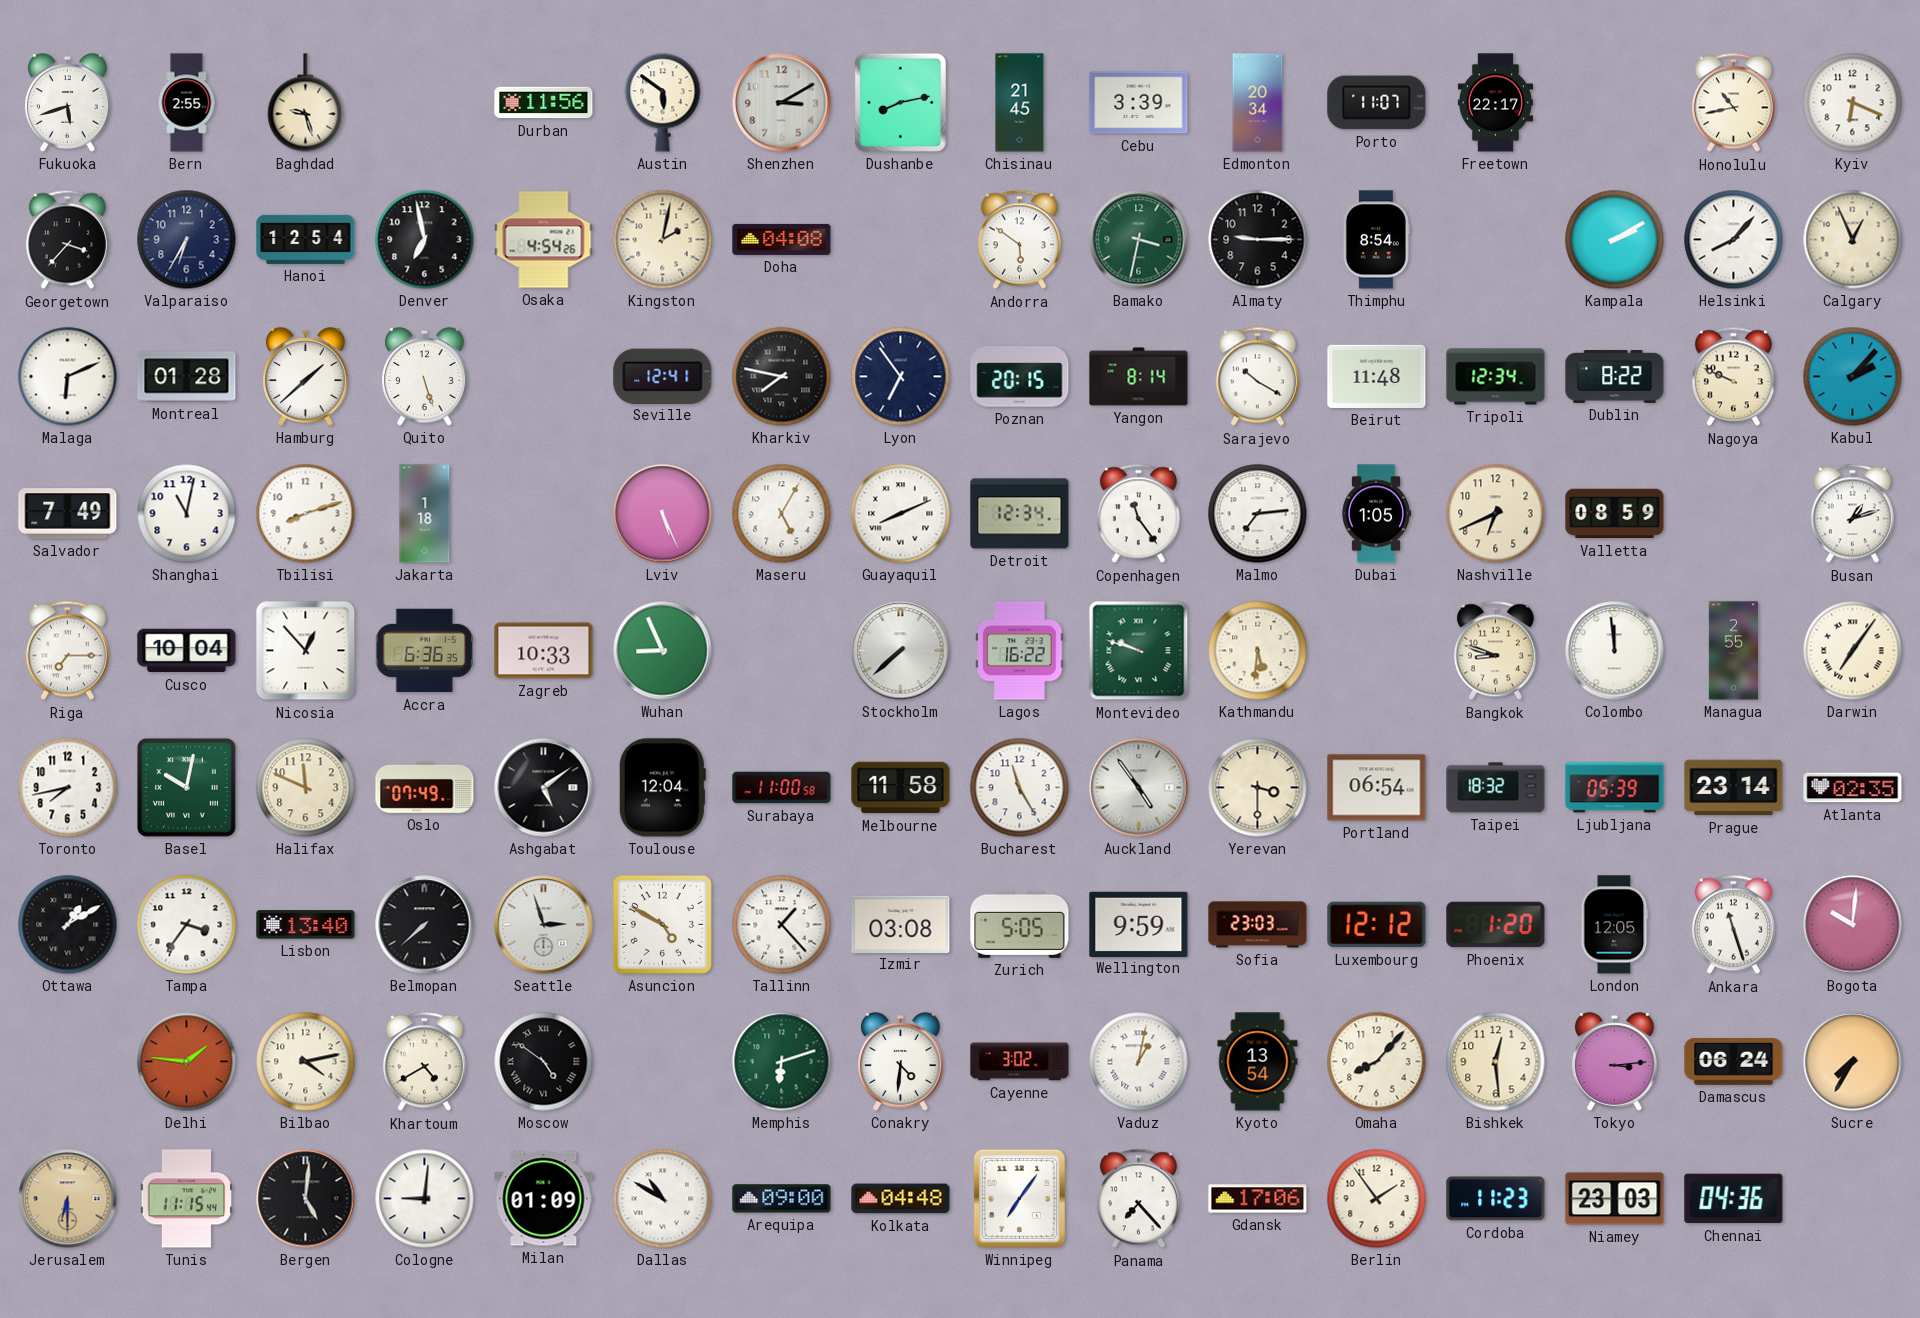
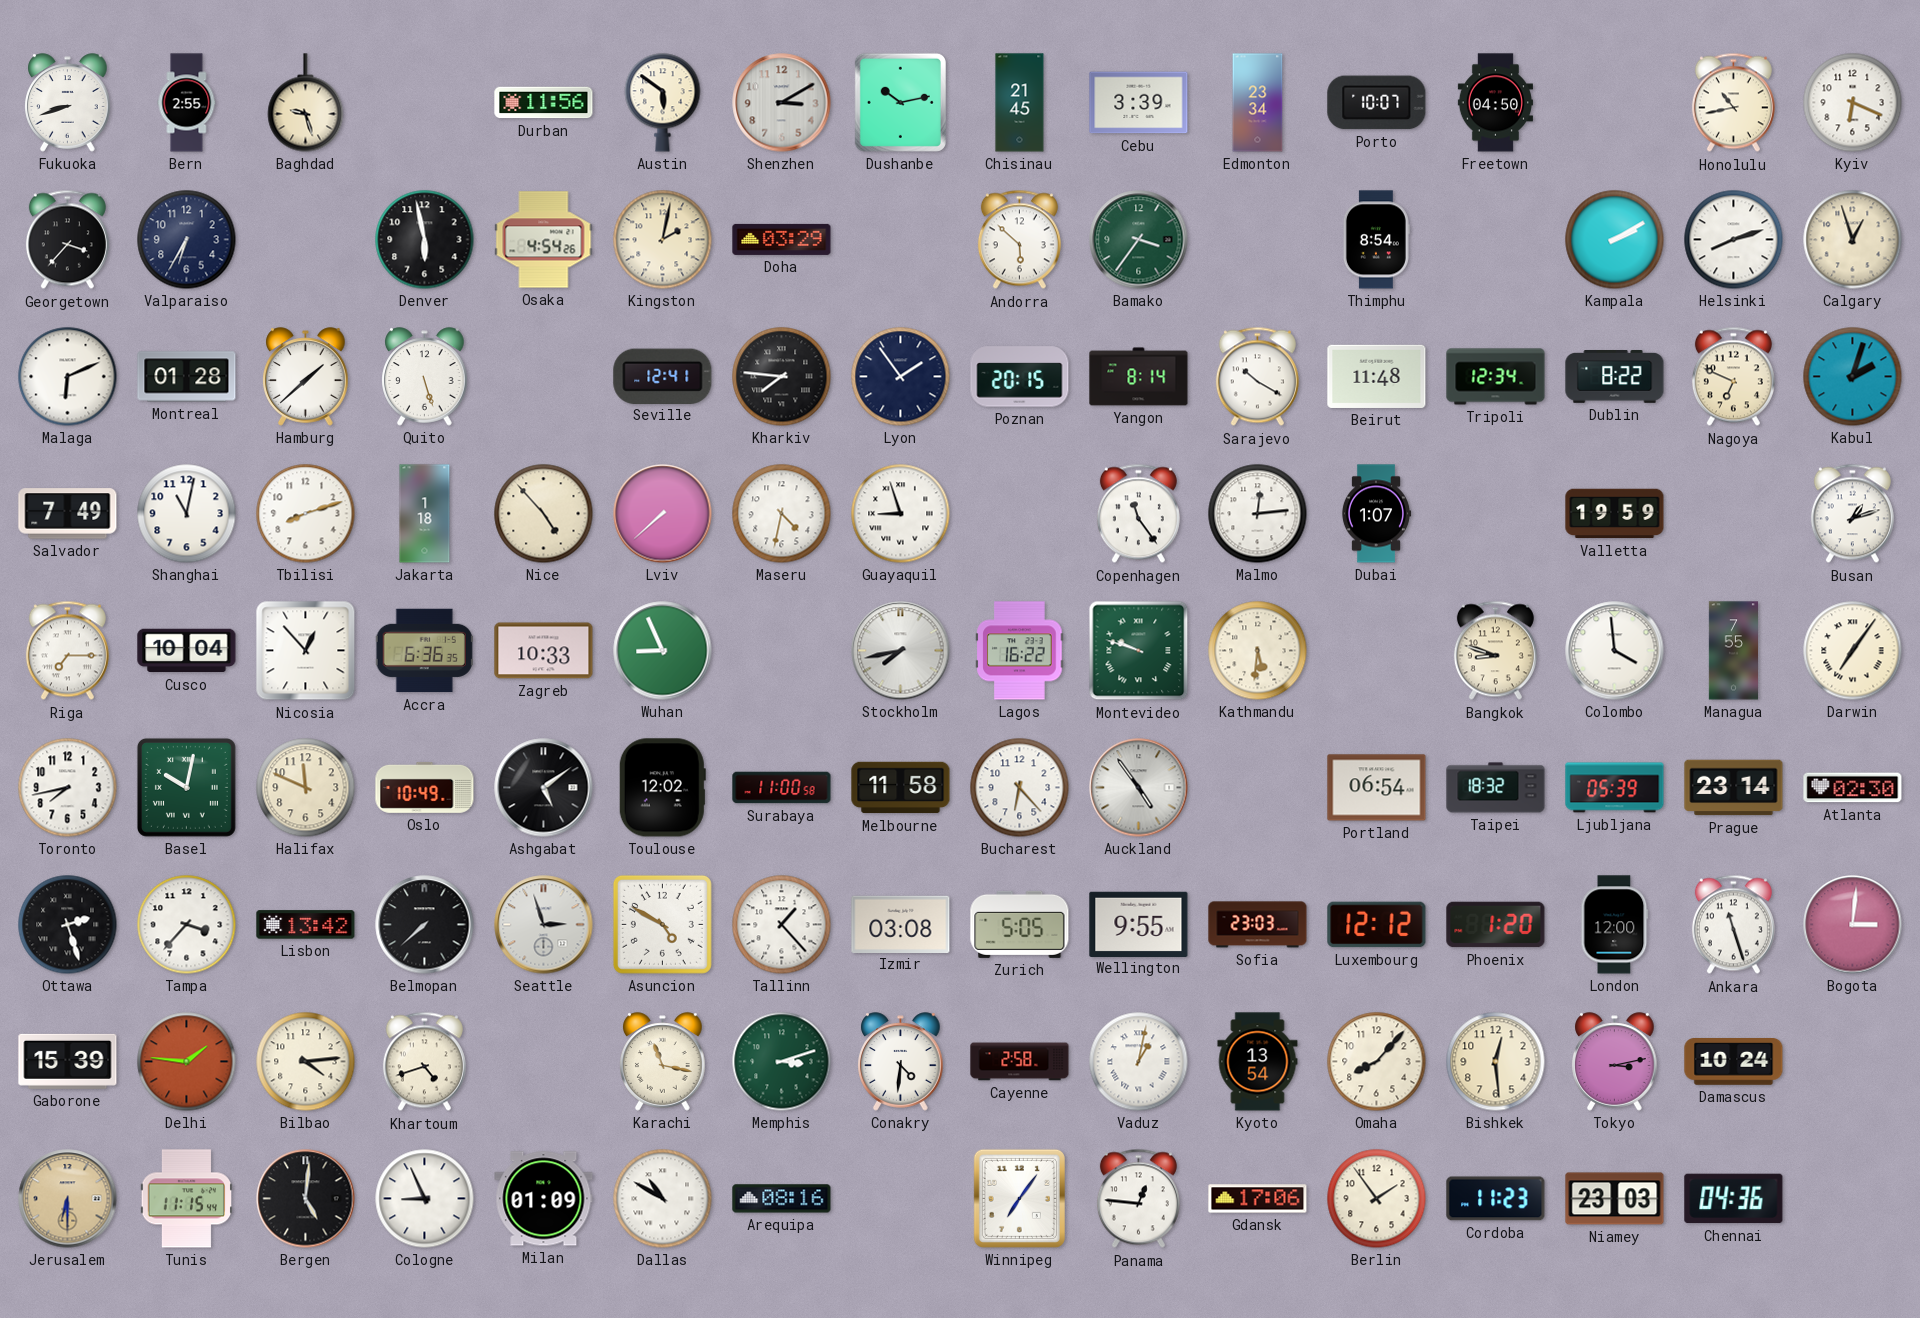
Fukuoka: 5:42 -> 8:42 (68, 103)
Dushanbe: 8:13 -> 10:13 (900, 102)
Edmonton: 20:34 -> 23:34 (1258, 103)
Porto: 11:07 -> 10:07 (1377, 103)
Freetown: 22:17 -> 04:50 (1495, 103)
Hanoi: 12:54 -> none (306, 239)
Denver: 6:58 -> 5:58 (425, 240)
Doha: 04:08 -> 03:29 (782, 239)
Andorra: 5:51 -> 5:52 (1019, 240)
Bamako: 3:32 -> 3:36 (1139, 240)
Almaty: 9:15 -> none (1258, 240)
Helsinki: 8:07 -> 8:12 (1734, 240)
Calgary: 12:56 -> 12:57 (1853, 240)
Kharkiv: 7:47 -> 7:46 (782, 377)
Lyon: 6:54 -> 1:54 (901, 377)
Nagoya: 9:49 -> 6:49 (1733, 377)
Kabul: 2:07 -> 2:03 (1853, 377)
Nice: none -> 4:53 (544, 514)
Lviv: 5:26 -> 7:38 (663, 514)
Maseru: 5:05 -> 4:32 (782, 514)
Guayaquil: 8:11 -> 8:57 (901, 514)
Detroit: 12:34 -> none (1020, 514)
Malmo: 7:14 -> 12:14 (1258, 514)
Dubai: 1:05 -> 1:07 (1376, 514)
Nashville: 6:41 -> none (1496, 514)
Valletta: 08:59 -> 19:59 (1615, 514)
Stockholm: 7:38 -> 7:43 (901, 651)
Colombo: 11:59 -> 3:59 (1615, 651)
Managua: 2:55 -> 7:55 (1733, 651)
Oslo: 07:49 -> 10:49 (425, 787)
Toulouse: 12:04 -> 12:02 (662, 788)
Bucharest: 11:25 -> 6:23 (1020, 788)
Yerevan: 3:30 -> none (1258, 788)
Atlanta: 02:35 -> 02:30 (1853, 788)
Ottawa: 1:10 -> 2:27 (68, 925)
Tampa: 3:36 -> 3:37 (187, 925)
Lisbon: 13:40 -> 13:42 (306, 925)
Wellington: 9:59 -> 9:55 (1139, 924)
London: 12:05 -> 12:00 (1615, 925)
Bogota: 10:01 -> 3:01 (1853, 925)
Gaborone: none -> 15:39 (68, 1061)
Bilbao: 4:13 -> 4:14 (306, 1062)
Khartoum: 4:40 -> 4:42 (424, 1062)
Moscow: 4:51 -> none (544, 1062)
Karachi: none -> 11:17 (663, 1062)
Memphis: 6:12 -> 3:12 (782, 1062)
Cayenne: 3:02 -> 2:58 (1020, 1062)
Tokyo: 3:14 -> 3:13 (1615, 1062)
Damascus: 06:24 -> 10:24 (1734, 1062)
Sucre: 7:35 -> none (1853, 1062)
Cologne: 9:01 -> 8:56 (425, 1199)
Arequipa: 09:00 -> 08:16 (782, 1199)
Kolkata: 04:48 -> none (901, 1199)
Panama: 7:23 -> 12:46 (1138, 1199)
